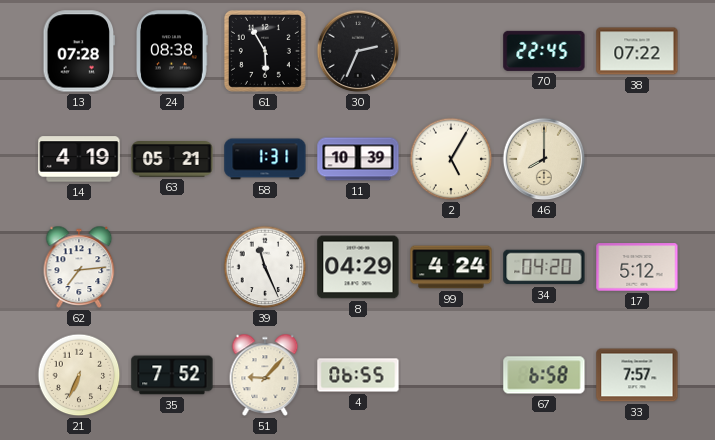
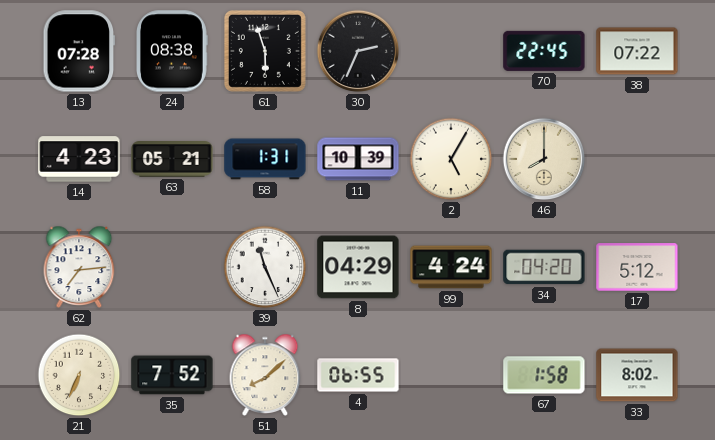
61: 5:55 -> 5:57 (265, 51)
14: 4:19 -> 4:23 (79, 159)
51: 9:07 -> 8:08 (265, 375)
67: 6:58 -> 1:58 (544, 375)
33: 7:57 -> 8:02 (637, 375)
